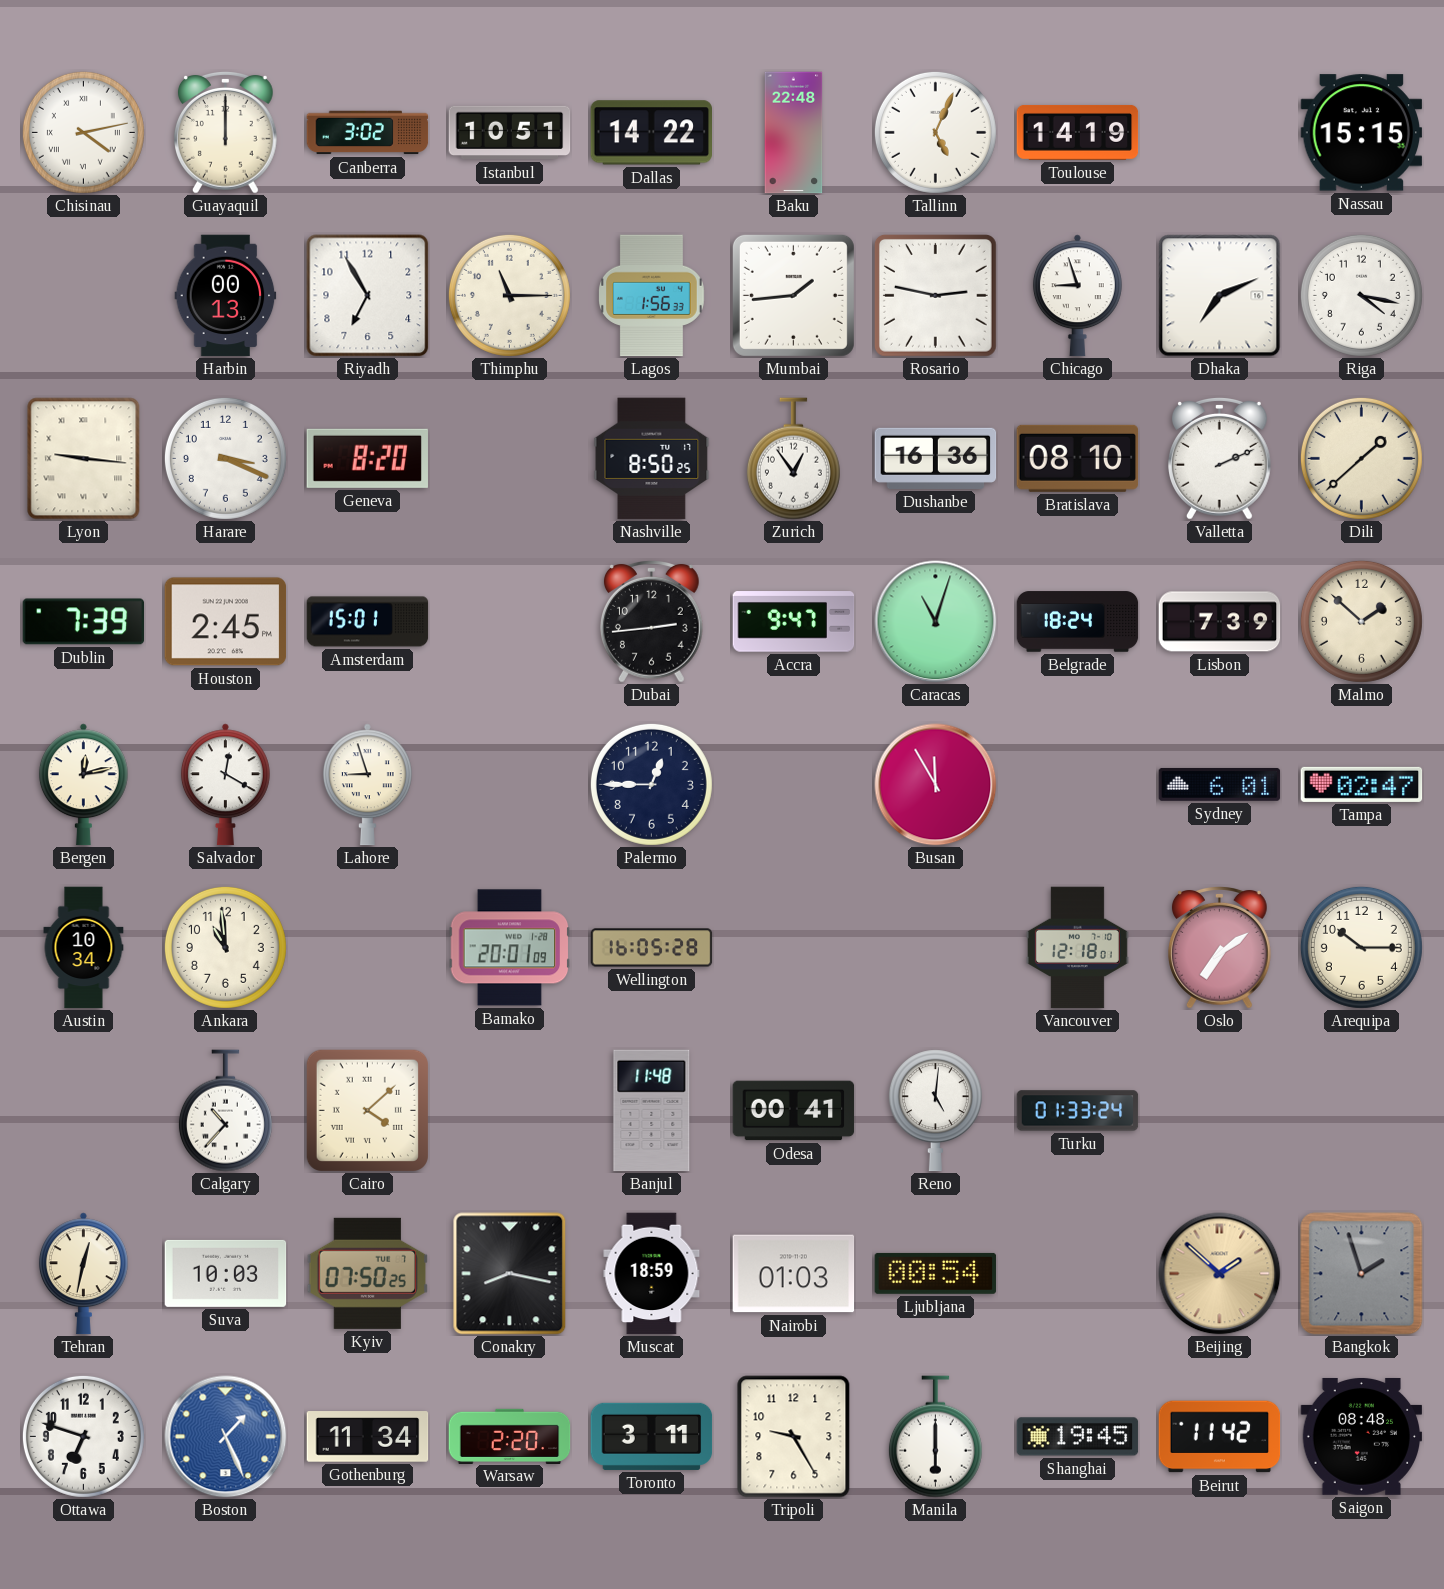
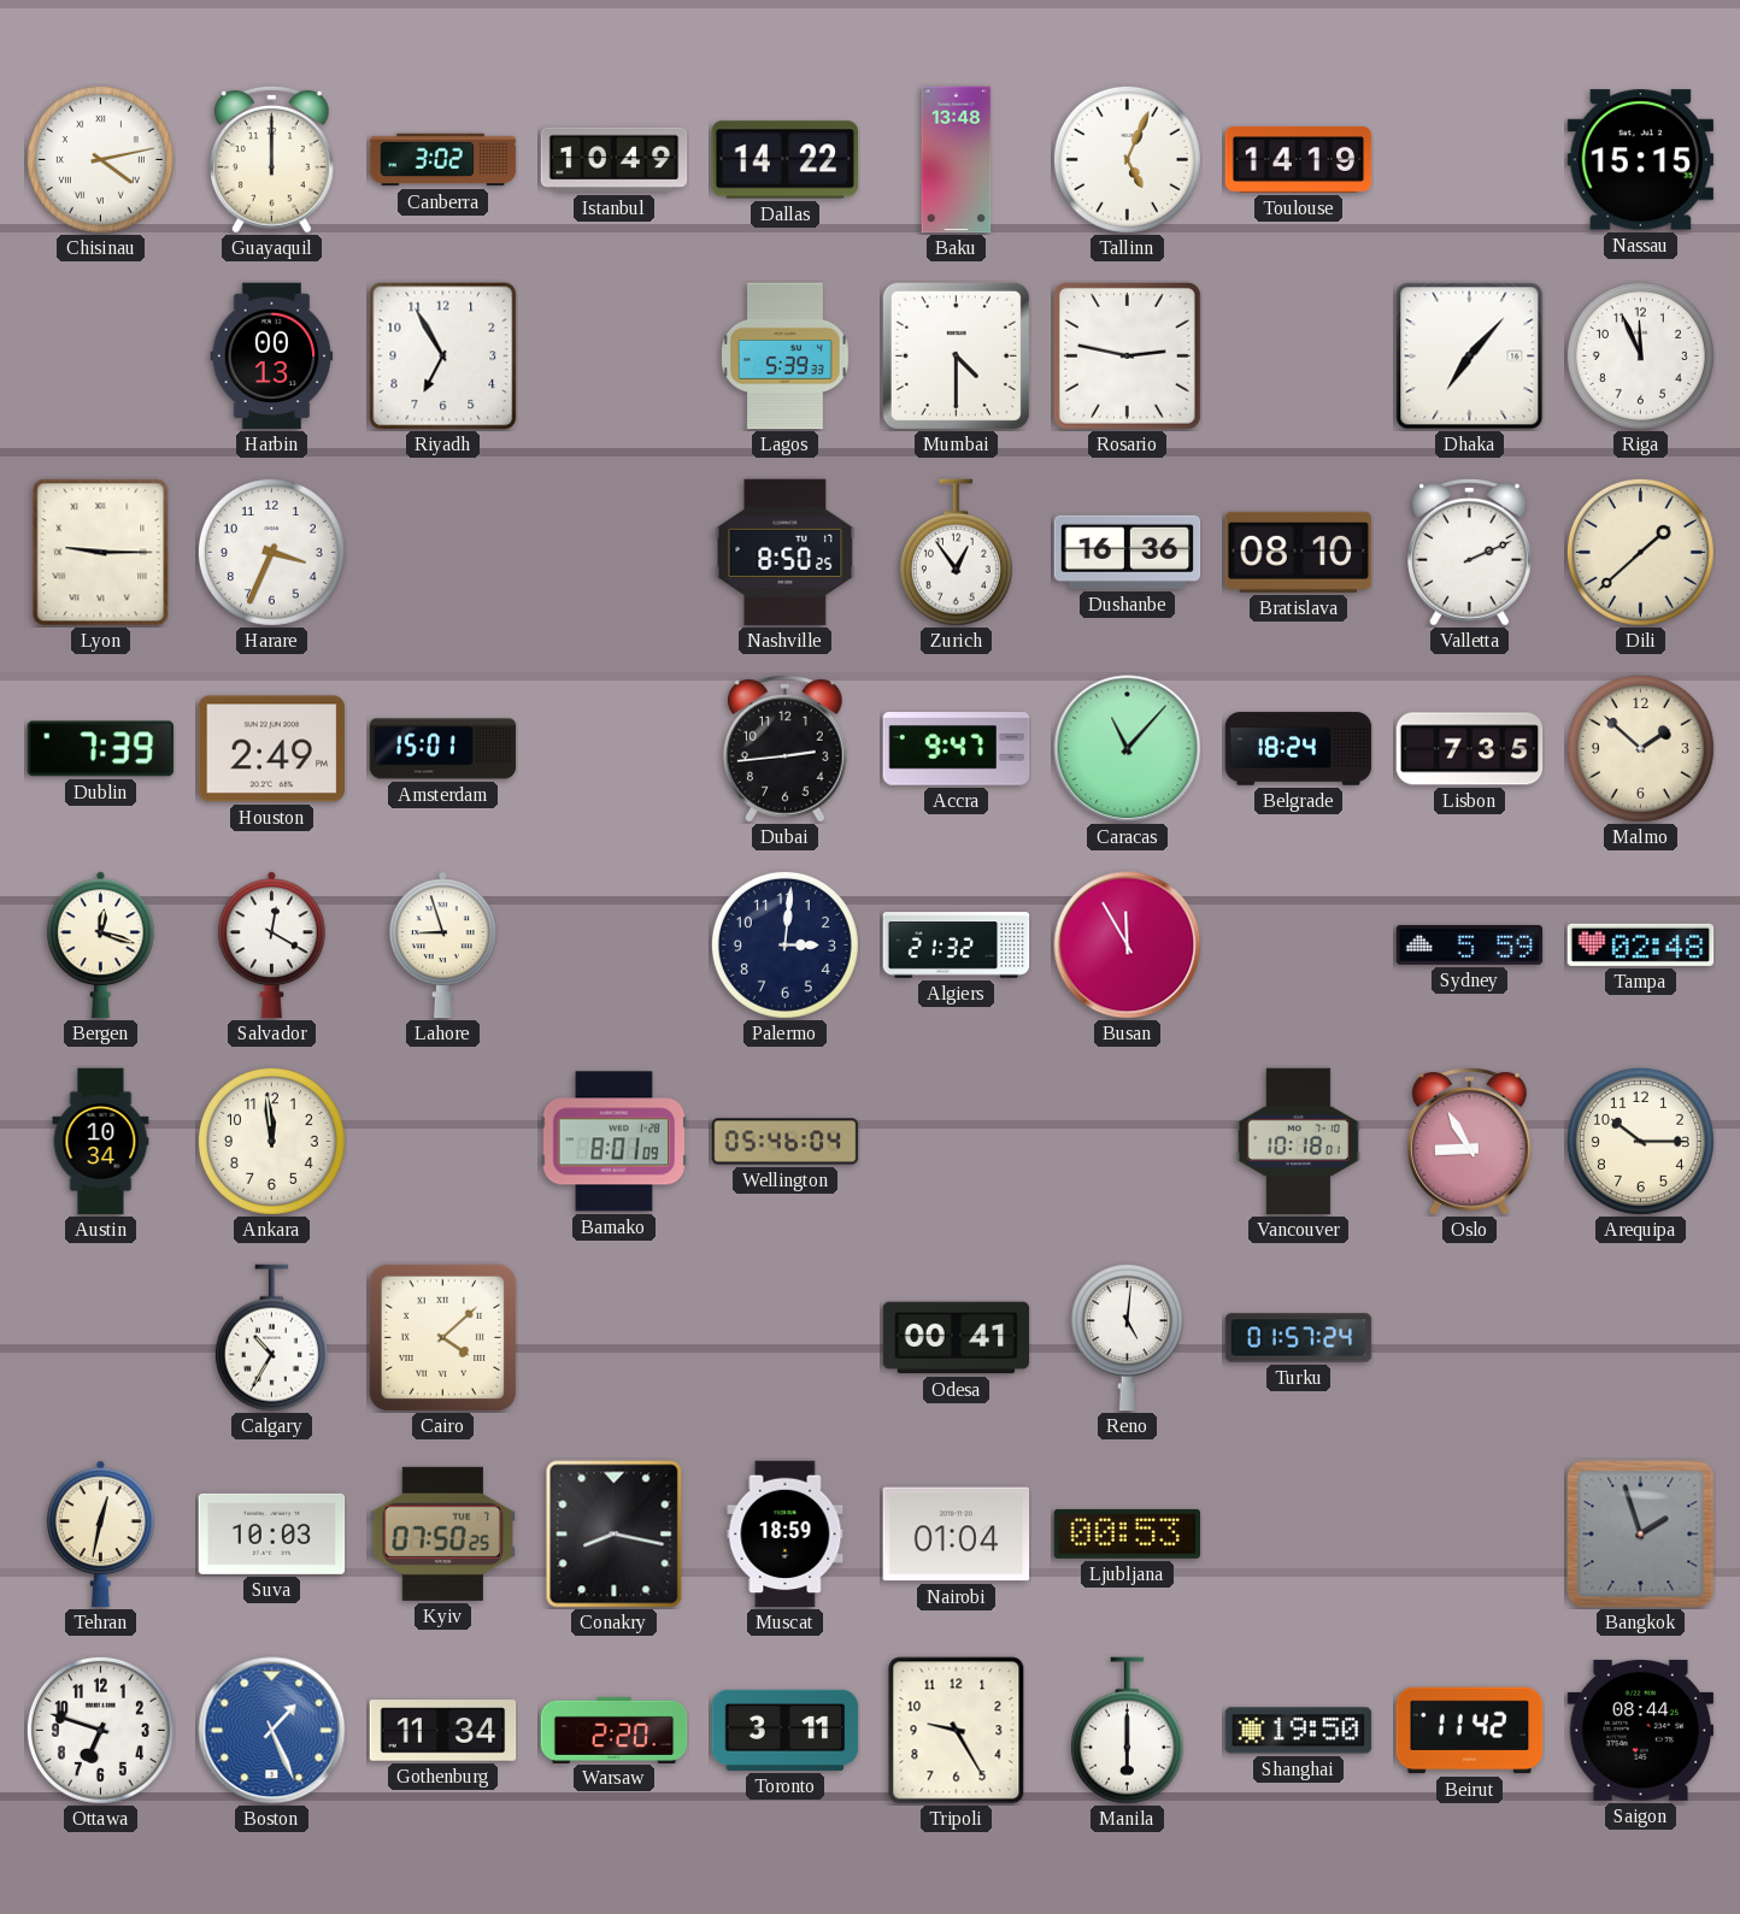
Istanbul: 10:51 -> 10:49 (615, 160)
Baku: 22:48 -> 13:48 (957, 160)
Thimphu: 11:15 -> none (509, 295)
Lagos: 1:56 -> 5:39 (786, 357)
Mumbai: 1:44 -> 4:30 (956, 355)
Chicago: 8:57 -> none (1077, 296)
Dhaka: 7:11 -> 7:07 (1470, 357)
Riga: 4:17 -> 11:56 (1640, 355)
Lyon: 9:16 -> 9:15 (101, 553)
Harare: 3:19 -> 3:34 (271, 552)
Geneva: 8:20 -> none (367, 458)
Houston: 2:45 -> 2:49 (272, 749)
Caracas: 11:03 -> 11:07 (1128, 749)
Lisbon: 7:39 -> 7:35 (1470, 749)
Bergen: 12:13 -> 12:18 (100, 946)
Palermo: 12:45 -> 3:01 (784, 944)
Algiers: none -> 21:32 (957, 946)
Sydney: 6:01 -> 5:59 (1470, 944)
Tampa: 02:47 -> 02:48 (1641, 944)
Ankara: 10:59 -> 11:59 (271, 1141)
Bamako: 20:01 -> 8:01 (615, 1142)
Wellington: 16:05 -> 05:46 (786, 1142)
Vancouver: 12:18 -> 10:18 (1298, 1142)
Oslo: 7:09 -> 8:55 (1470, 1142)
Calgary: 10:37 -> 10:35 (271, 1338)
Banjul: 11:48 -> none (652, 1111)
Turku: 01:33 -> 01:57 (1299, 1338)
Nairobi: 01:03 -> 01:04 (957, 1535)
Ljubljana: 00:54 -> 00:53 (1128, 1533)
Beijing: 1:52 -> none (1220, 1274)
Shanghai: 19:45 -> 19:50 (1299, 1731)
Saigon: 08:48 -> 08:44 (1641, 1730)
